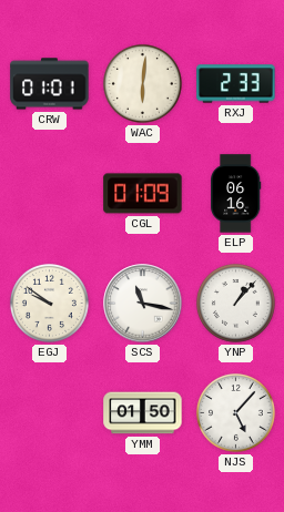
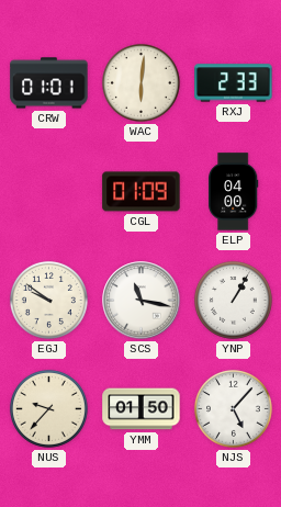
ELP: 06:16 -> 04:00 (234, 192)
YNP: 1:07 -> 1:05 (233, 300)
NUS: none -> 9:37 (48, 408)
